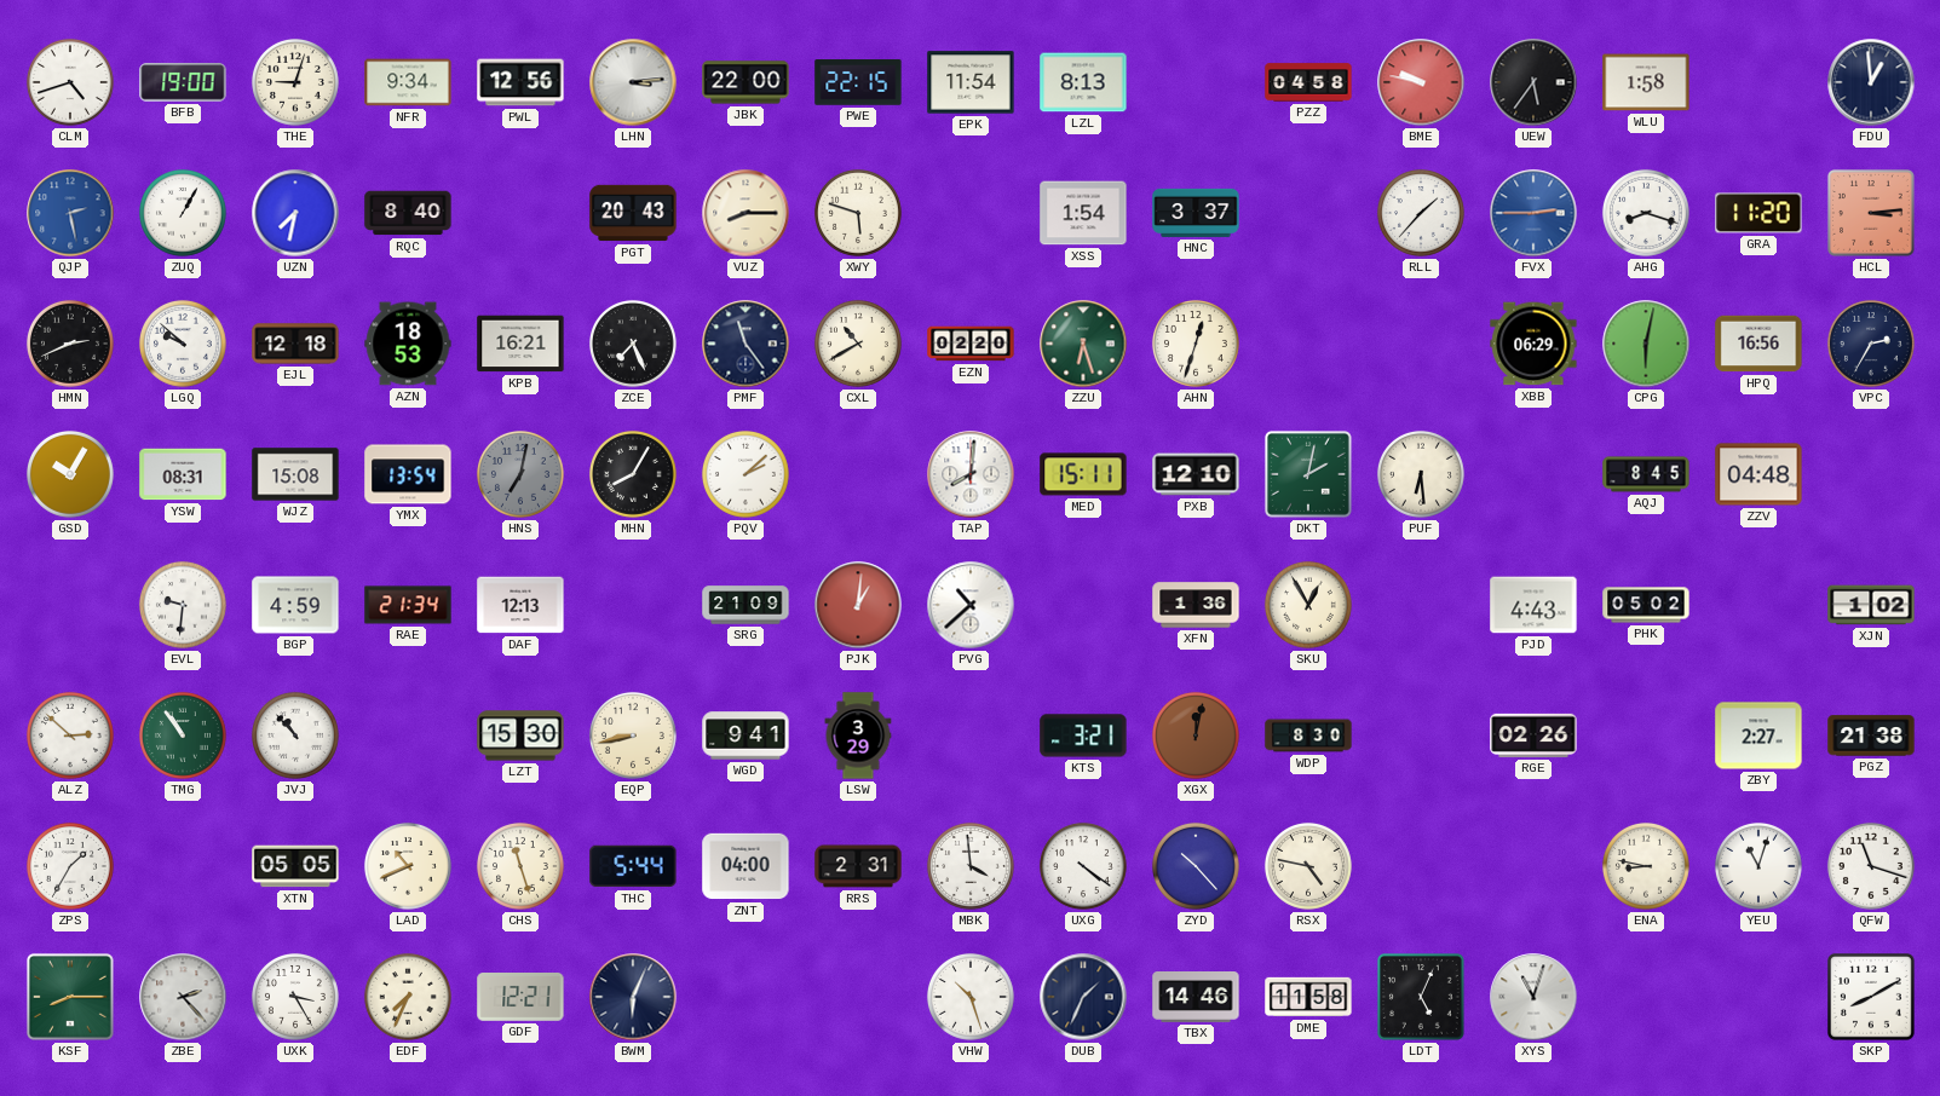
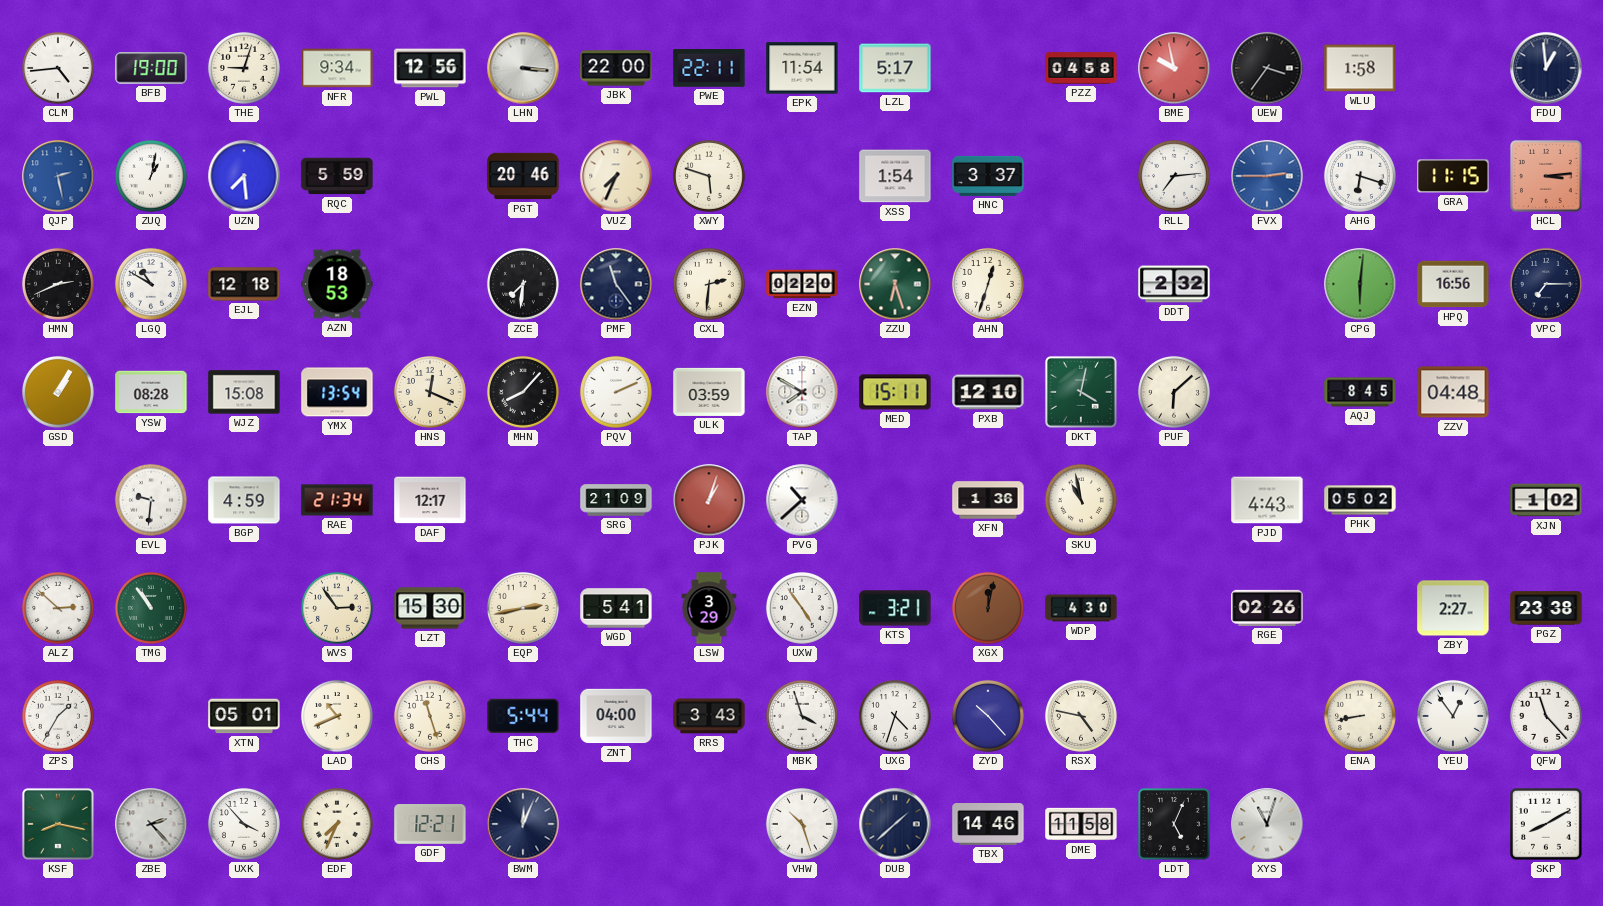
CLM: 4:42 -> 4:44 (58, 68)
LHN: 3:14 -> 3:16 (523, 68)
PWE: 22:15 -> 22:11 (709, 68)
LZL: 8:13 -> 5:17 (895, 68)
BME: 9:47 -> 9:58 (1174, 68)
UEW: 5:36 -> 3:36 (1267, 68)
ZUQ: 1:05 -> 1:02 (151, 176)
UZN: 7:32 -> 7:29 (244, 176)
RQC: 8:40 -> 5:59 (337, 176)
PGT: 20:43 -> 20:46 (523, 176)
VUZ: 8:15 -> 7:34 (616, 176)
RLL: 1:37 -> 7:14 (1174, 176)
AHG: 8:18 -> 6:18 (1360, 176)
GRA: 11:20 -> 11:15 (1453, 176)
LGQ: 9:52 -> 10:50 (151, 284)
KPB: 16:21 -> none (520, 344)
ZCE: 7:26 -> 7:31 (523, 284)
CXL: 10:40 -> 2:31 (709, 284)
DDT: none -> 2:32 (1174, 284)
XBB: 06:29 -> none (1533, 344)
CPG: 6:02 -> 6:01 (1360, 284)
VPC: 2:35 -> 7:15 (1546, 284)
GSD: 10:05 -> 1:05 (58, 392)
YSW: 08:31 -> 08:28 (151, 392)
HNS: 7:02 -> 12:19 (430, 392)
HNS dial: grey -> cream (430, 392)
MHN: 8:05 -> 8:07 (523, 392)
PQV: 2:08 -> 2:11 (616, 392)
ULK: none -> 03:59 (709, 392)
TAP: 8:01 -> 7:50 (802, 392)
DKT: 2:02 -> 4:02 (1081, 392)
PUF: 6:29 -> 6:08 (1174, 392)
DAF: 12:13 -> 12:17 (430, 500)
PJK: 1:01 -> 1:03 (709, 500)
SKU: 12:55 -> 10:58 (1081, 500)
JVJ: 10:53 -> none (295, 736)
WVS: none -> 2:54 (337, 608)
EQP: 8:43 -> 2:43 (523, 608)
WGD: 9:41 -> 5:41 (616, 608)
UXW: none -> 4:54 (802, 608)
WDP: 8:30 -> 4:30 (1081, 608)
PGZ: 21:38 -> 23:38 (1546, 608)
XTN: 05:05 -> 05:01 (244, 716)
RRS: 2:31 -> 3:43 (709, 716)
MBK: 3:59 -> 3:57 (802, 716)
UXG: 4:21 -> 4:33 (895, 716)
ENA: 8:47 -> 8:43 (1360, 716)
YEU: 11:03 -> 12:54 (1453, 716)
QFW: 11:18 -> 11:23 (1546, 716)
KSF: 8:15 -> 8:17 (58, 824)
UXK: 3:25 -> 3:53 (244, 824)
BWM: 6:04 -> 12:04 (523, 824)
DUB: 1:34 -> 1:38 (895, 824)
